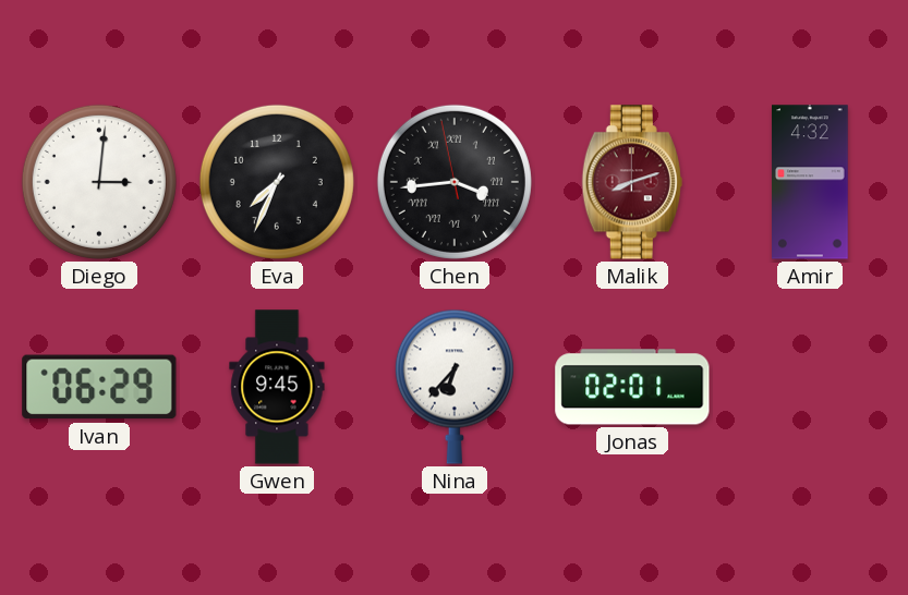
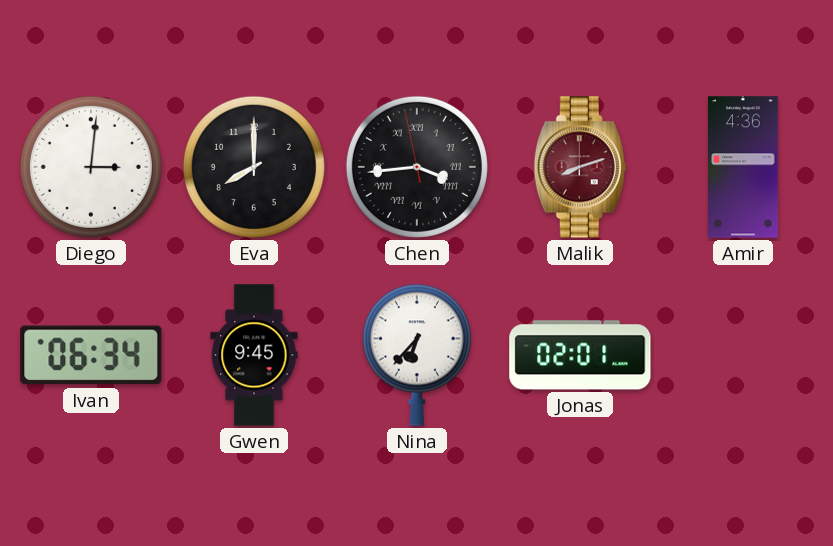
Eva: 7:34 -> 8:00 (254, 167)
Amir: 4:32 -> 4:36 (743, 167)
Ivan: 06:29 -> 06:34 (91, 355)
